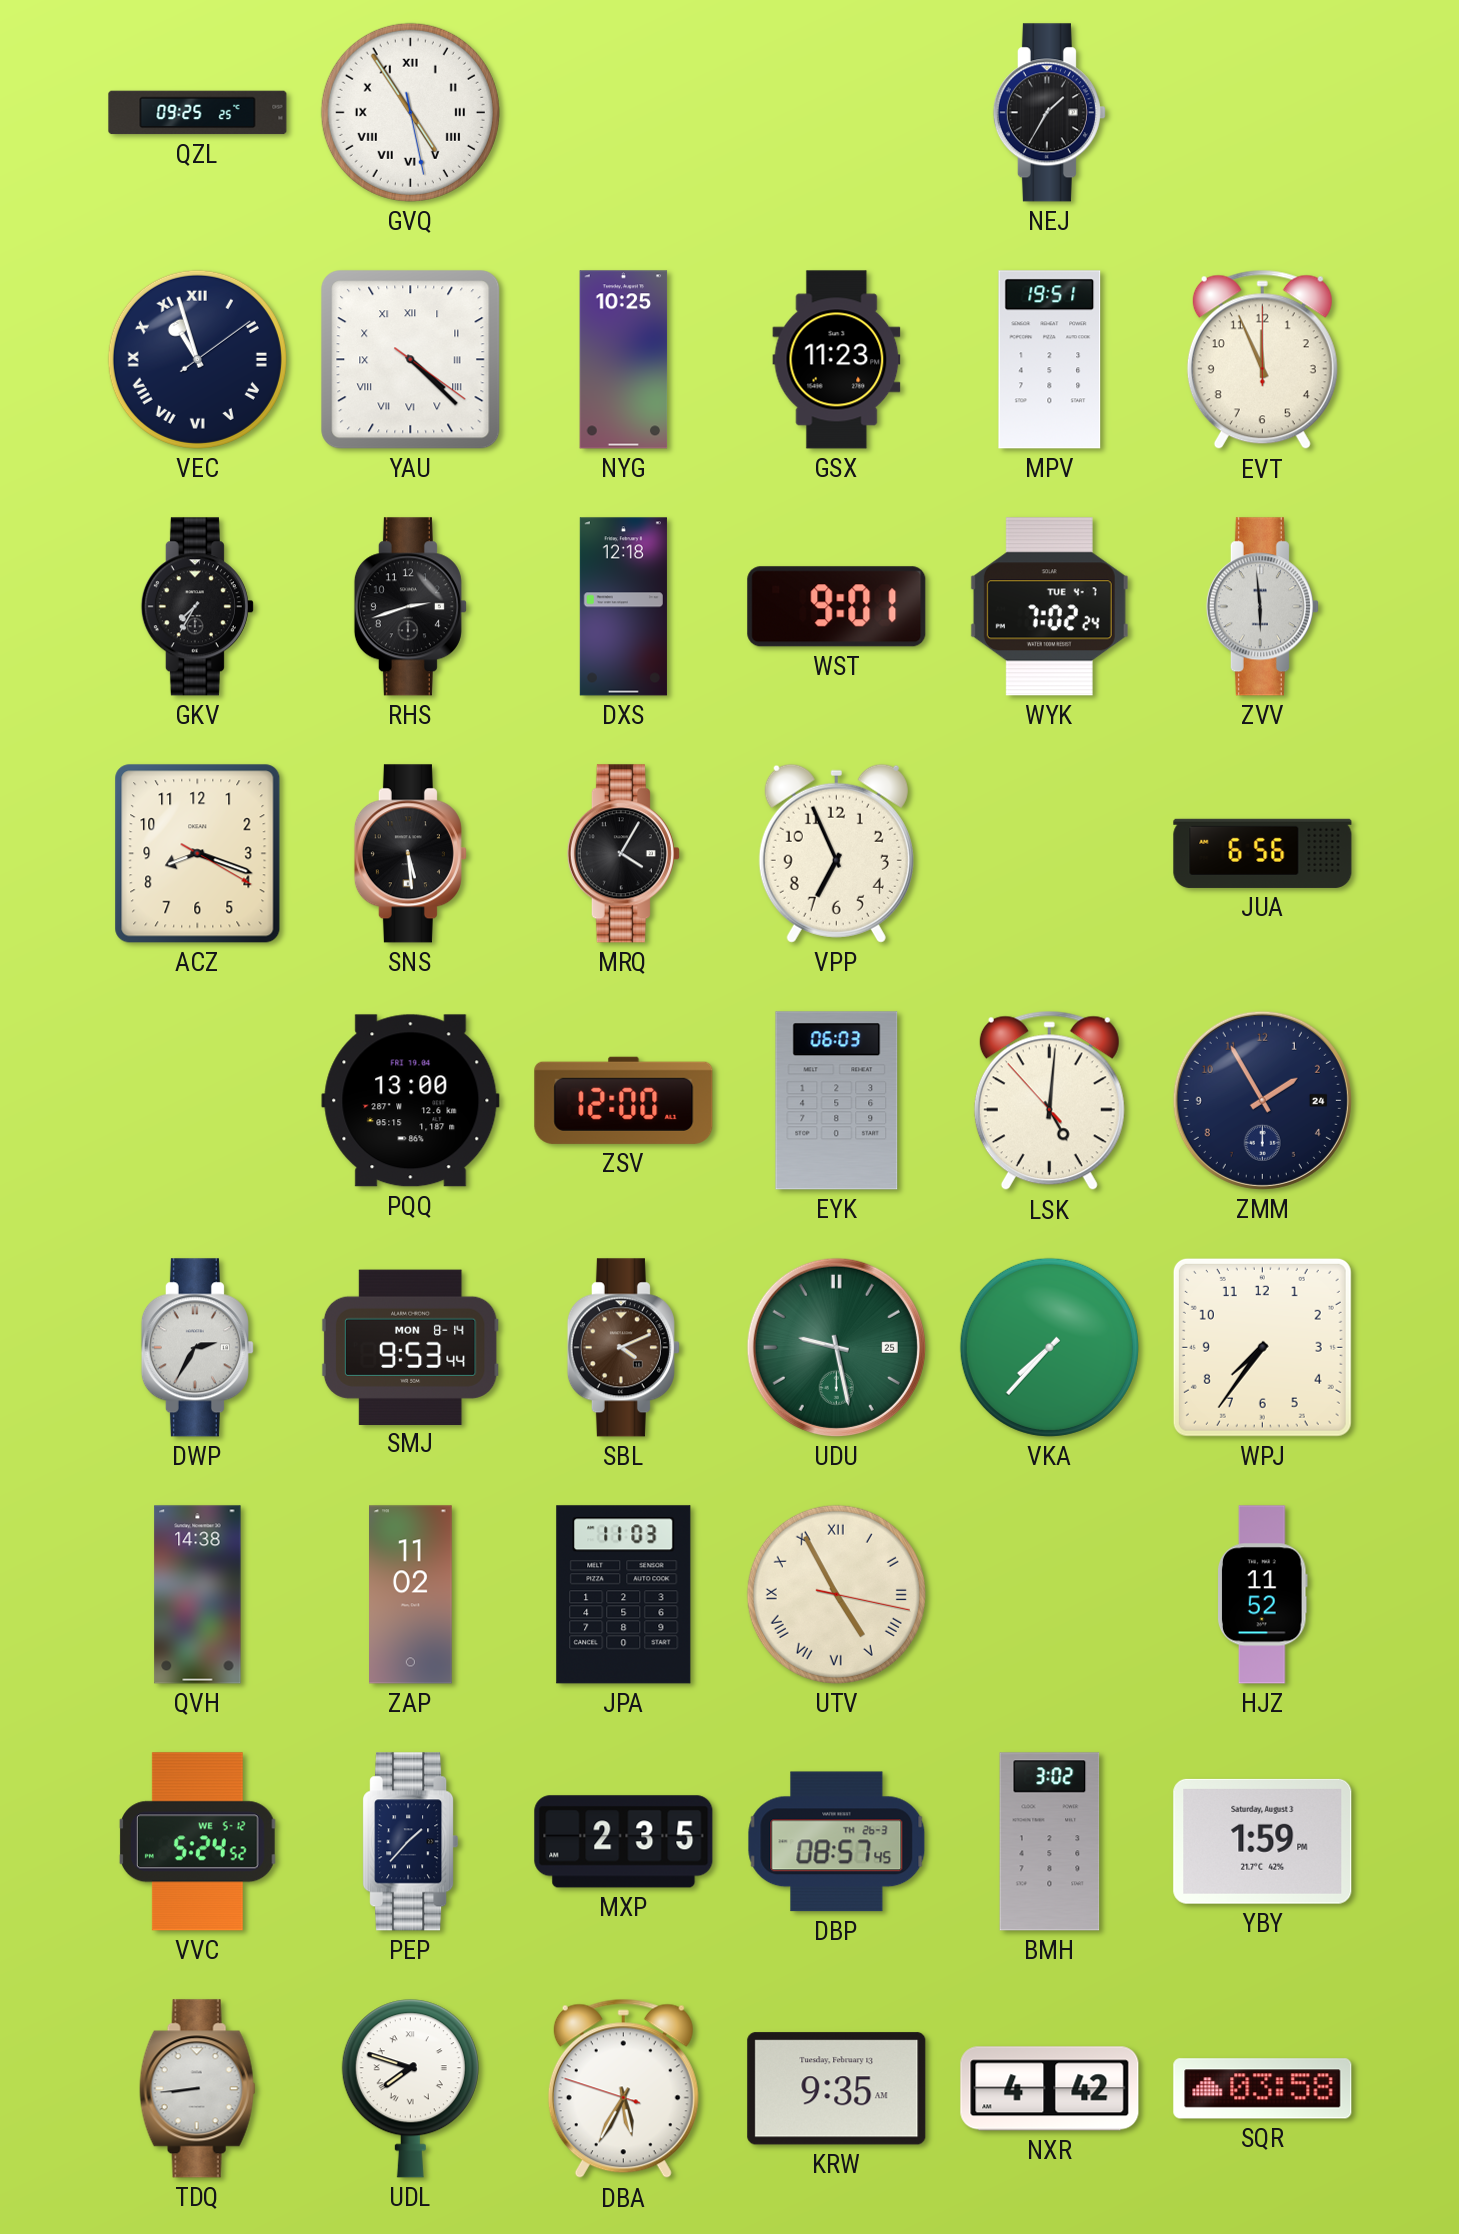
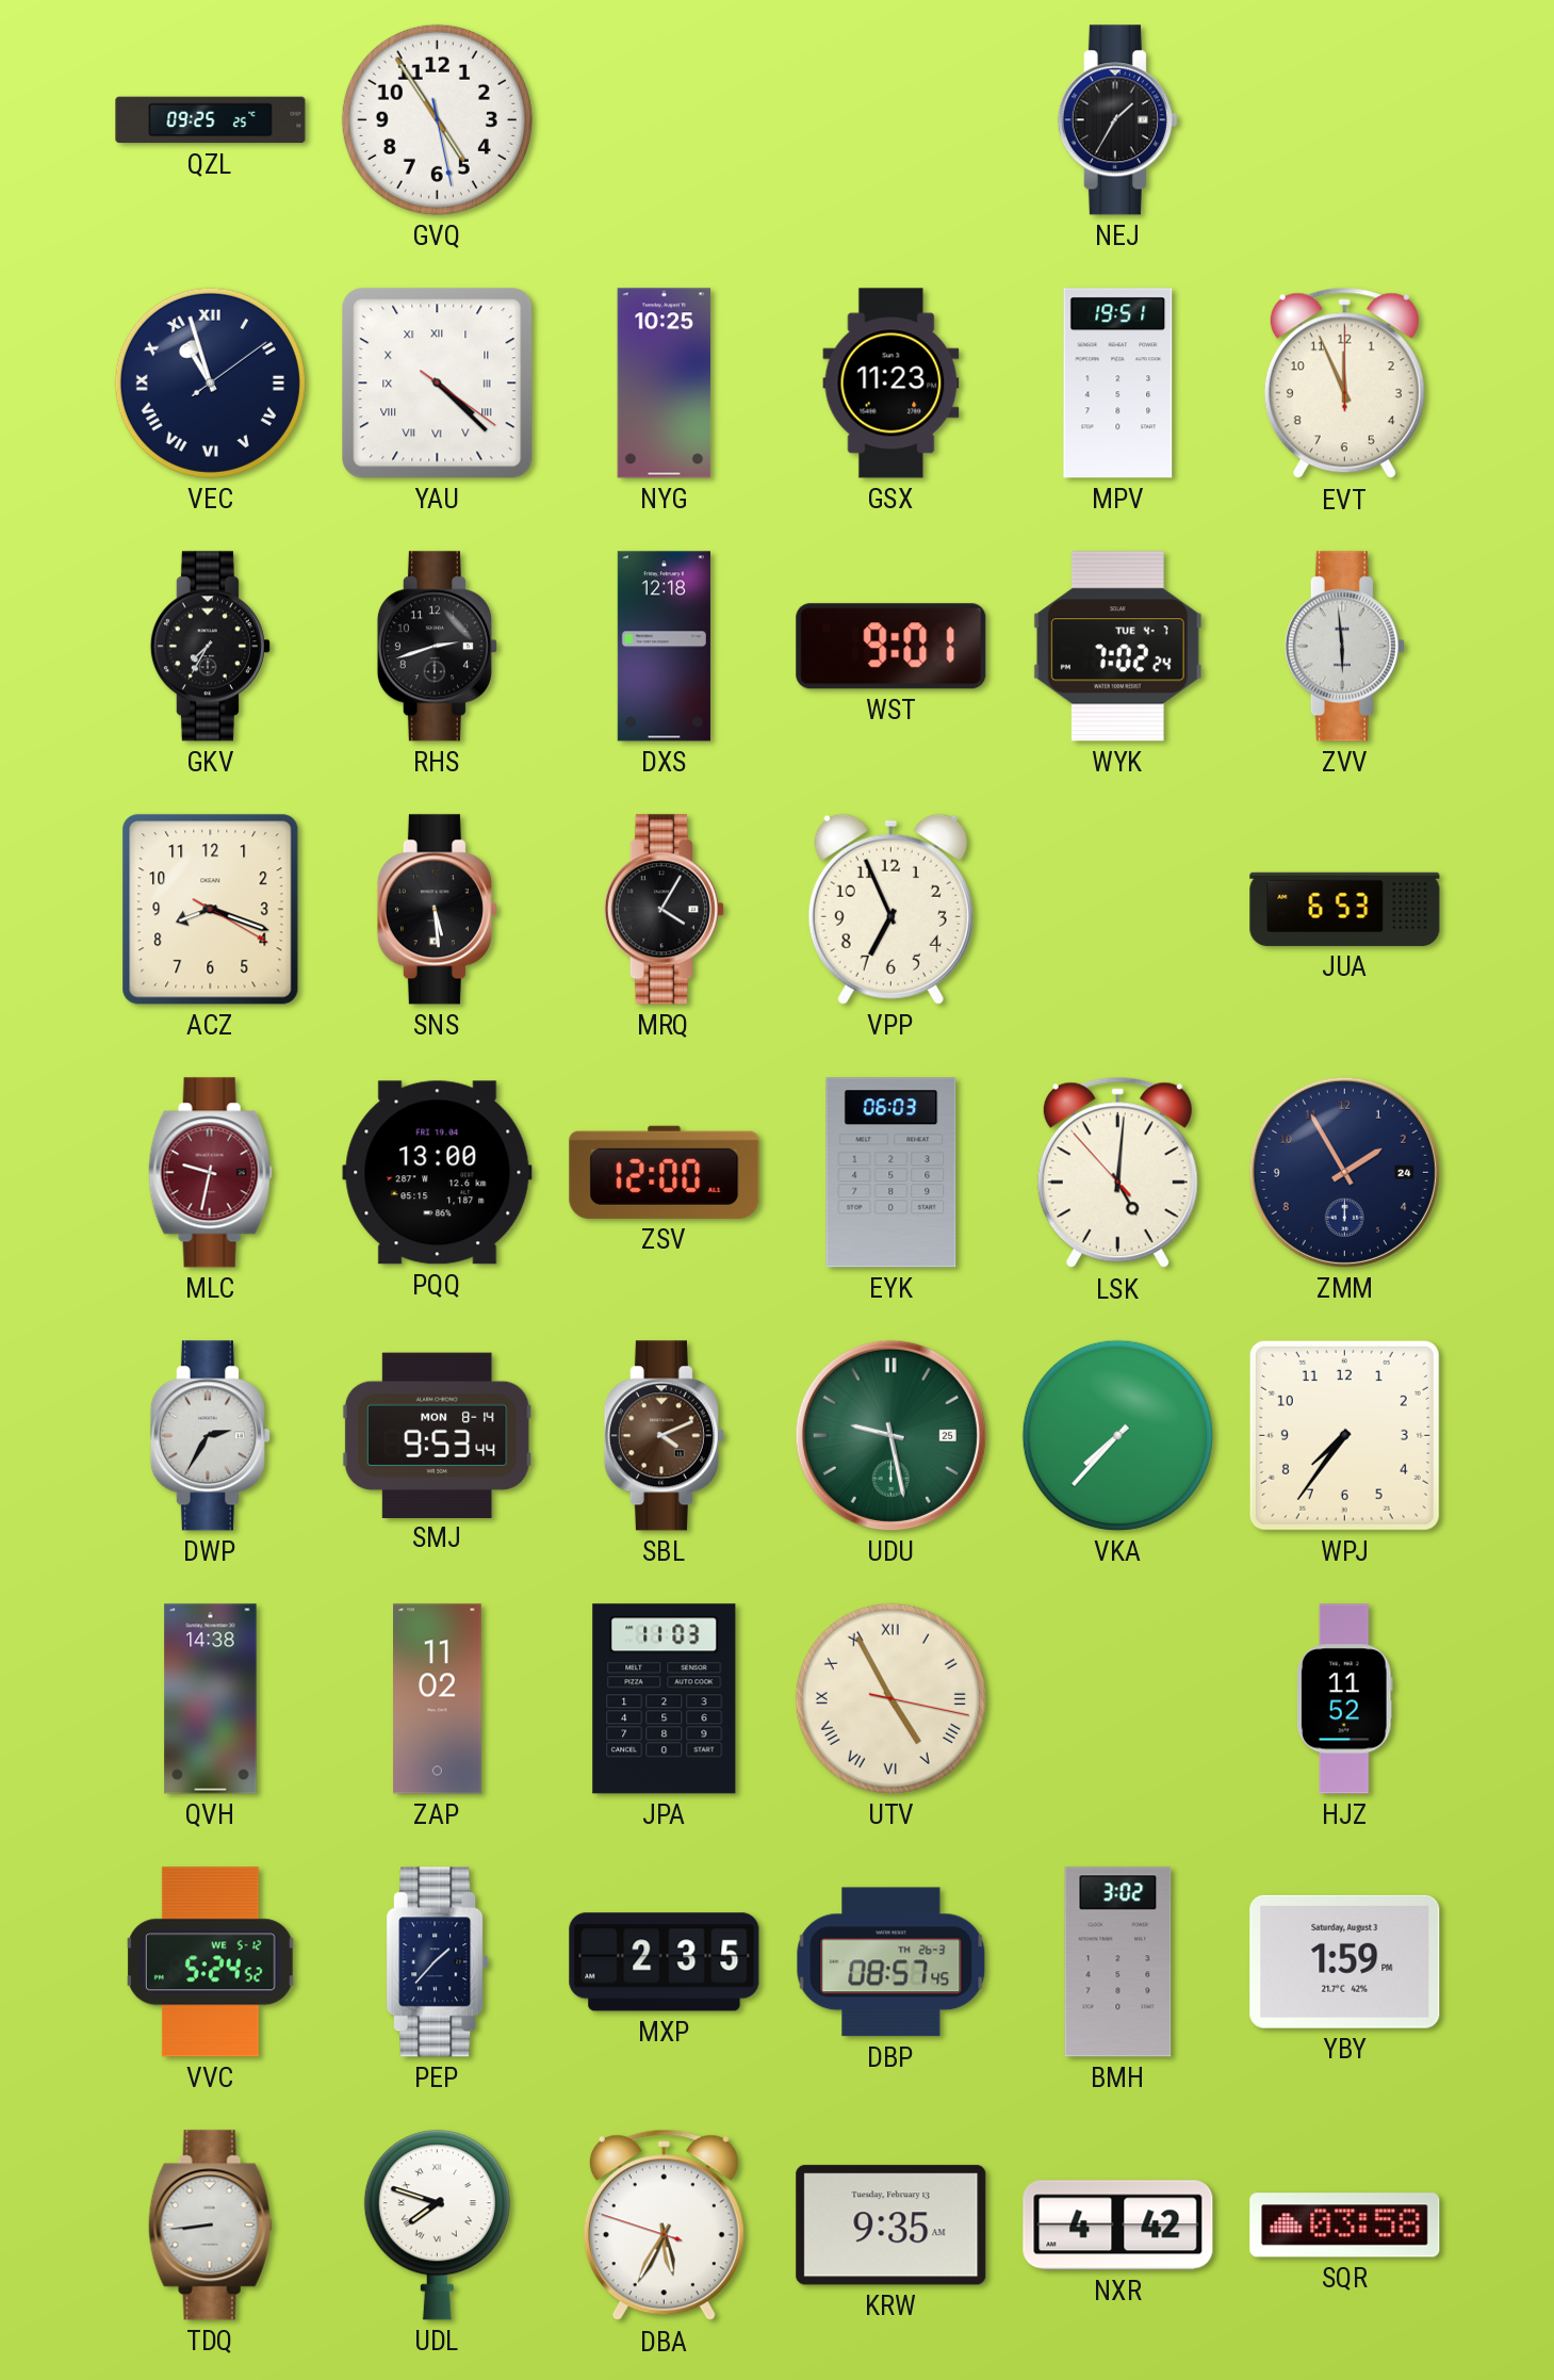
GVQ numerals: Roman -> Arabic (437, 119)
JUA: 6:56 -> 6:53 (1345, 909)
MLC: none -> 9:32 (210, 1173)
